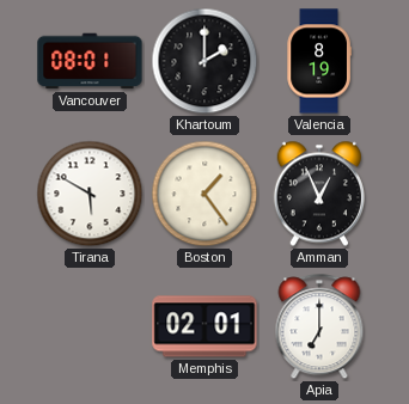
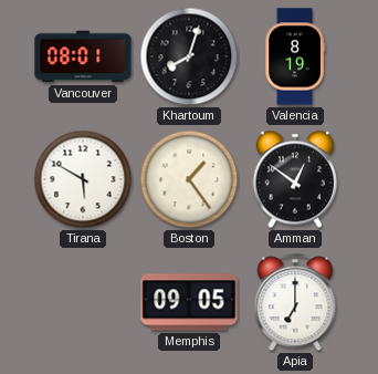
Khartoum: 2:00 -> 8:03 (189, 56)
Amman: 12:56 -> 12:51 (294, 179)
Memphis: 02:01 -> 09:05 (189, 302)
